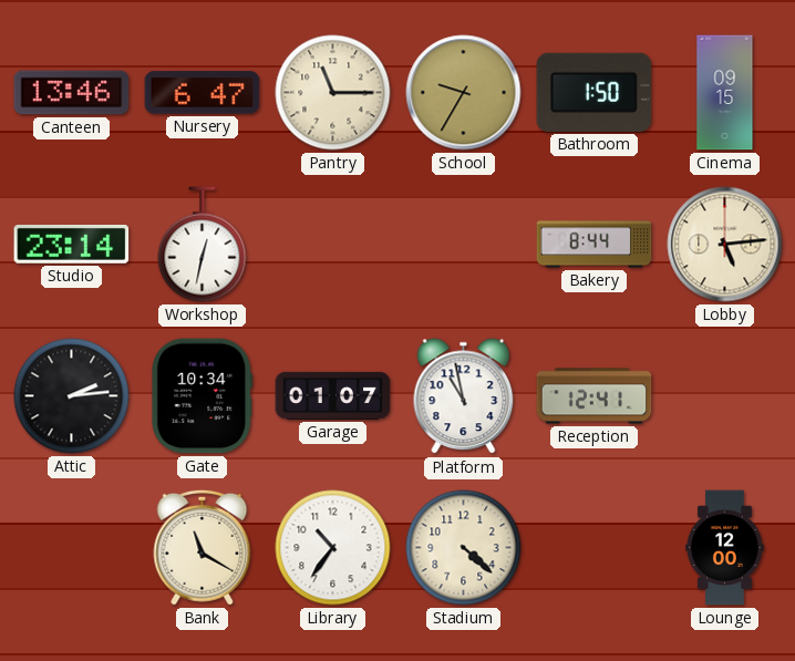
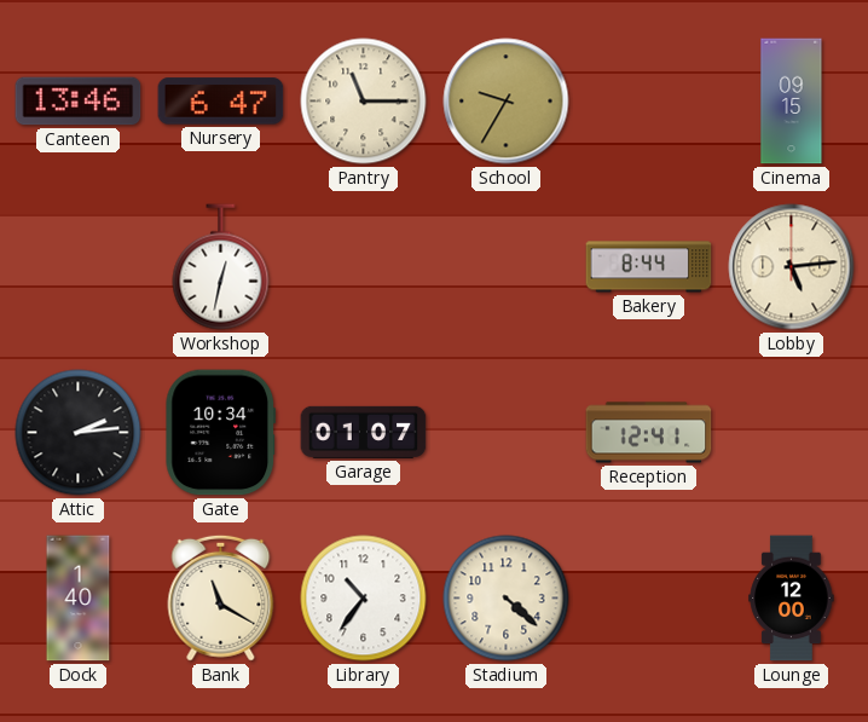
Bathroom: 1:50 -> none (595, 92)
Studio: 23:14 -> none (72, 244)
Platform: 10:58 -> none (464, 396)
Dock: none -> 1:40 (79, 599)
